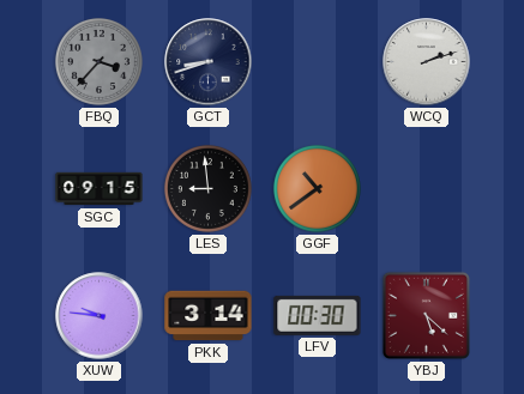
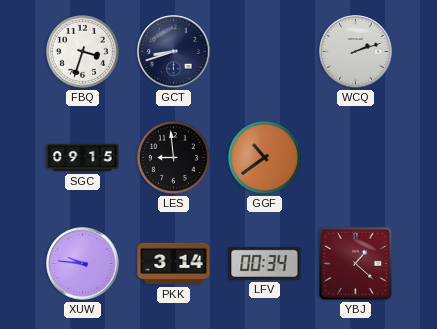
FBQ: 3:37 -> 3:33 (82, 51)
FBQ dial: grey -> white (82, 51)
LFV: 00:30 -> 00:34 (265, 263)
YBJ: 5:22 -> 1:22 (355, 263)
